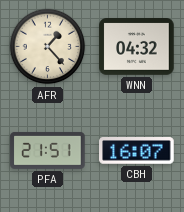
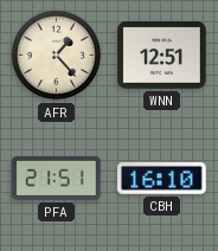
WNN: 04:32 -> 12:51 (162, 56)
CBH: 16:07 -> 16:10 (162, 179)
